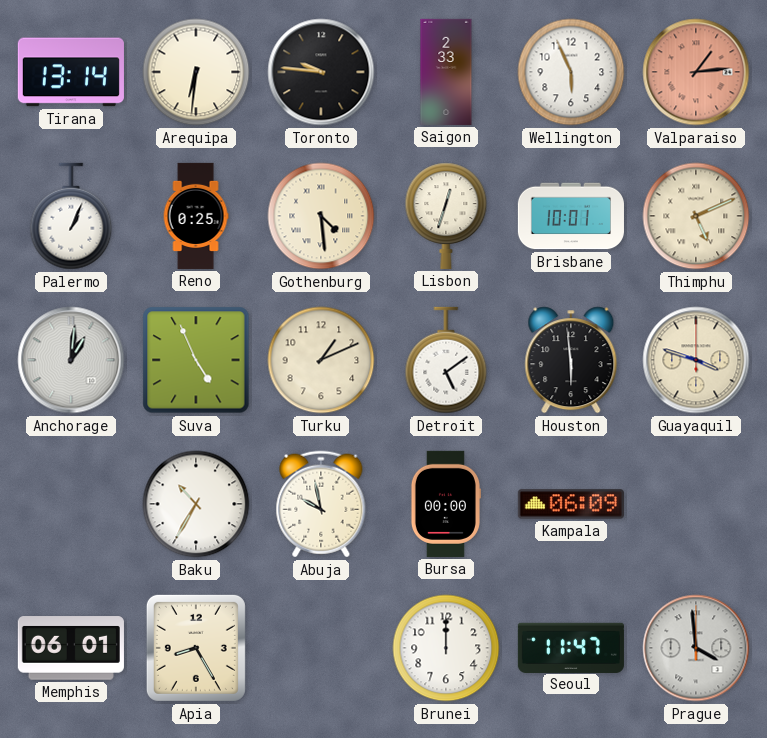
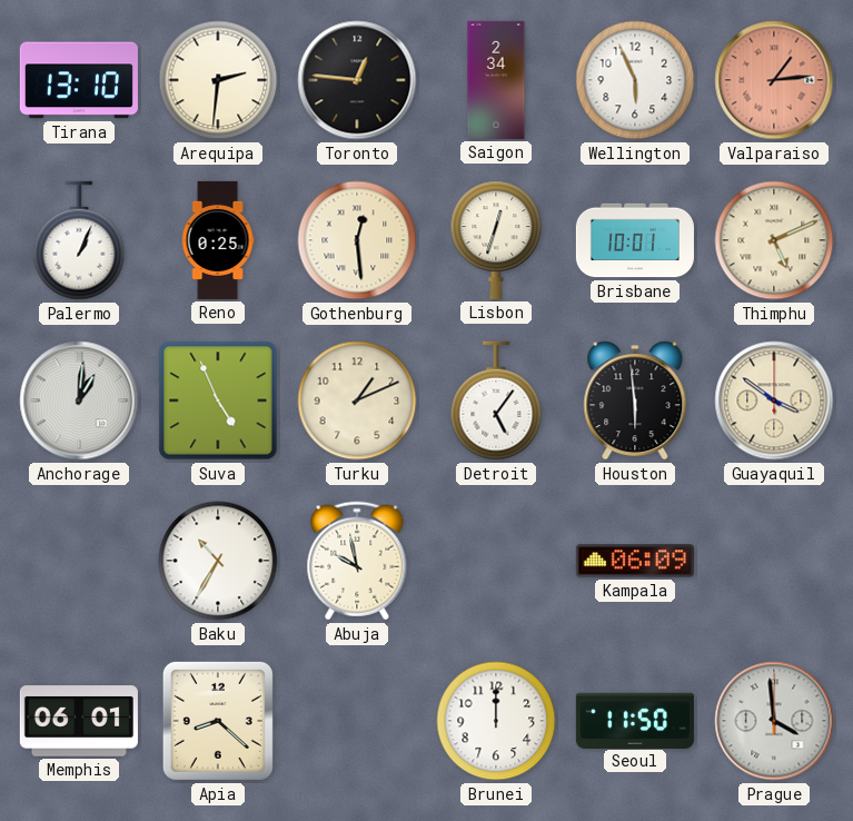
Tirana: 13:14 -> 13:10 (79, 80)
Arequipa: 6:31 -> 2:31 (218, 80)
Toronto: 9:46 -> 12:46 (357, 80)
Saigon: 2:33 -> 2:34 (496, 80)
Gothenburg: 4:29 -> 12:29 (357, 240)
Detroit: 5:09 -> 5:06 (496, 400)
Guayaquil: 3:48 -> 3:51 (774, 400)
Bursa: 00:00 -> none (445, 504)
Apia: 8:25 -> 8:22 (218, 721)
Seoul: 11:47 -> 11:50 (635, 720)
